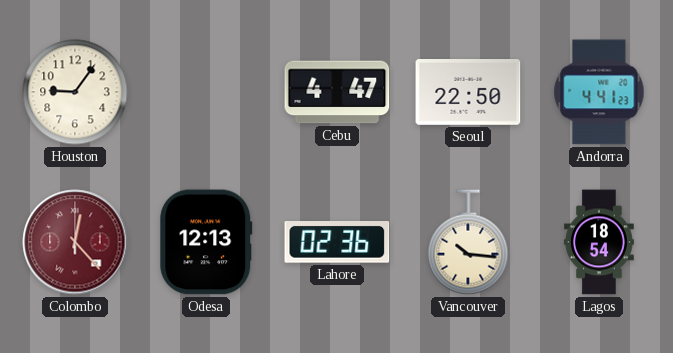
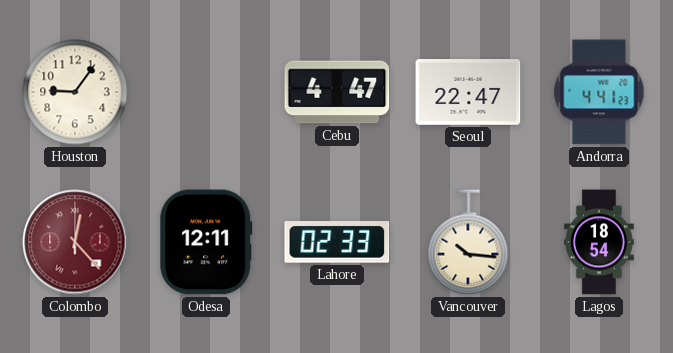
Seoul: 22:50 -> 22:47 (468, 93)
Odesa: 12:13 -> 12:11 (206, 242)
Lahore: 02:36 -> 02:33 (337, 243)
